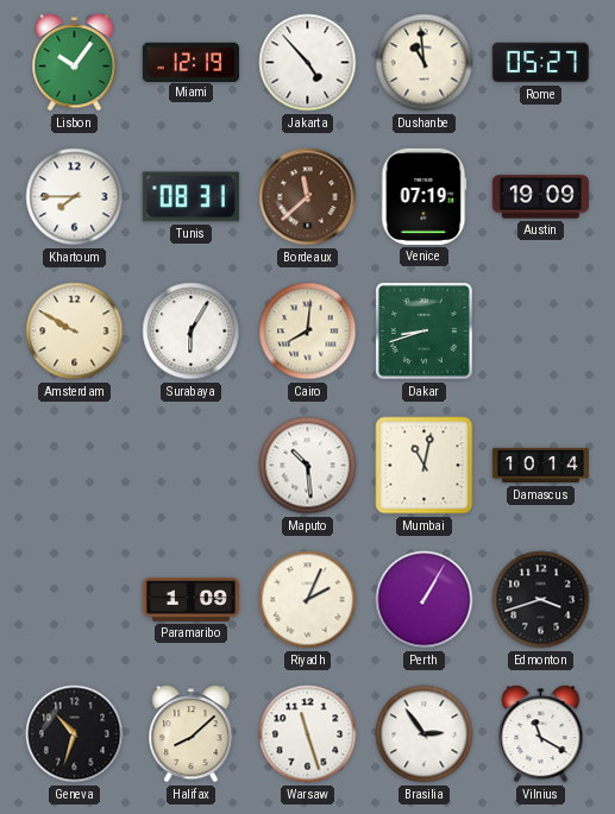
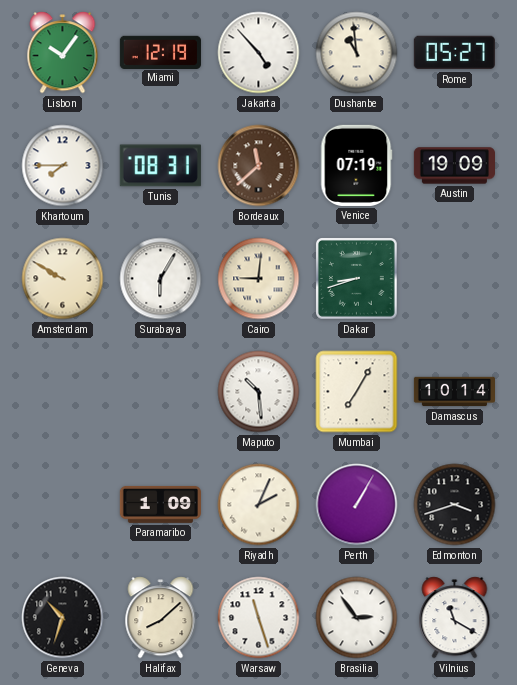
Cairo: 8:01 -> 9:01 (259, 279)
Mumbai: 11:02 -> 7:05 (357, 392)
